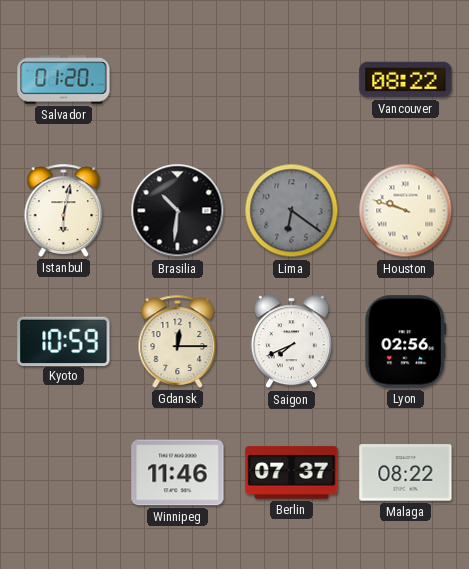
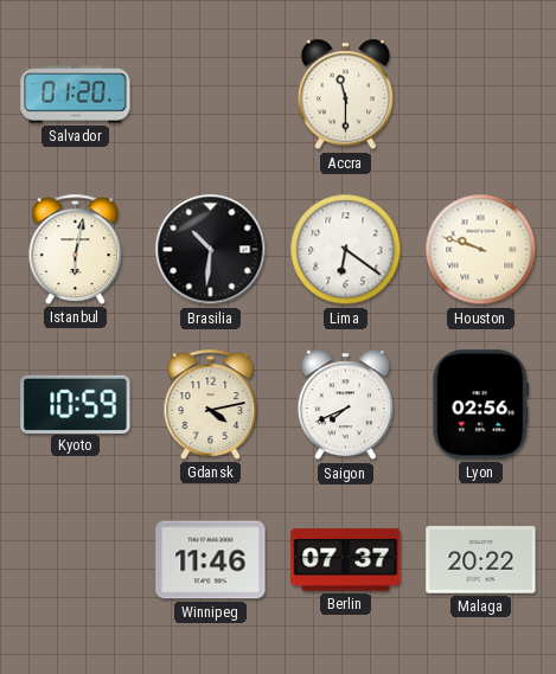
Accra: none -> 11:30 (345, 95)
Vancouver: 08:22 -> none (406, 80)
Lima dial: grey -> white (346, 250)
Gdansk: 12:15 -> 4:13 (211, 404)
Malaga: 08:22 -> 20:22 (481, 560)
